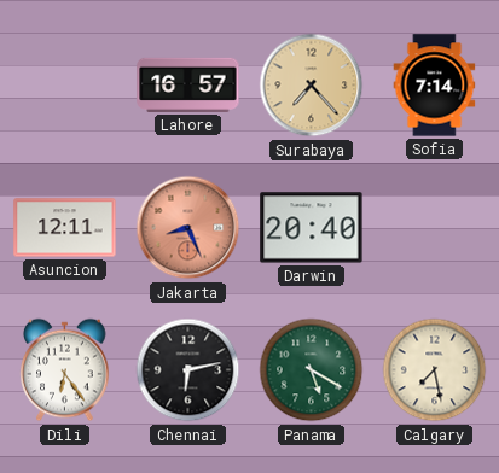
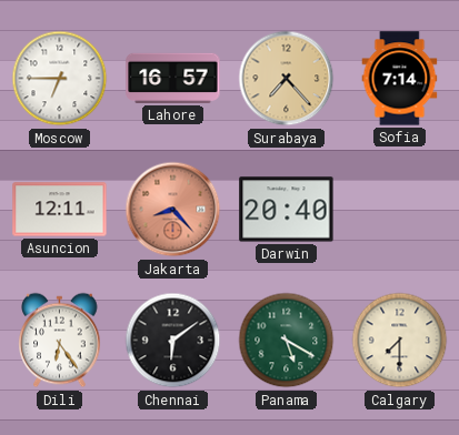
Moscow: none -> 6:45 (60, 79)
Jakarta: 8:26 -> 8:23 (173, 210)
Chennai: 6:13 -> 6:09 (173, 341)
Calgary: 7:28 -> 7:30 (400, 341)
